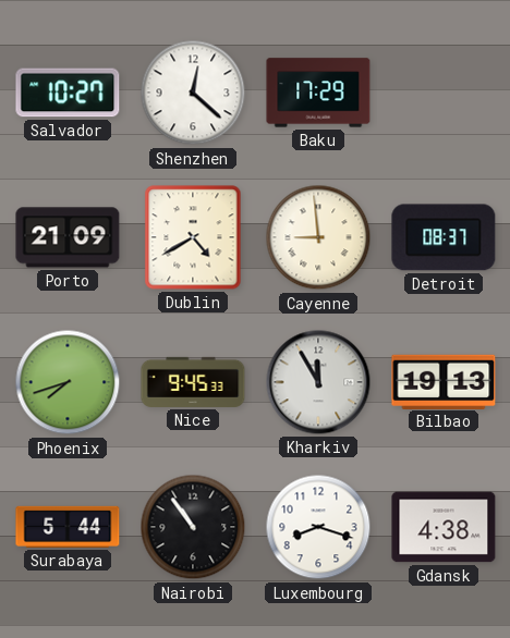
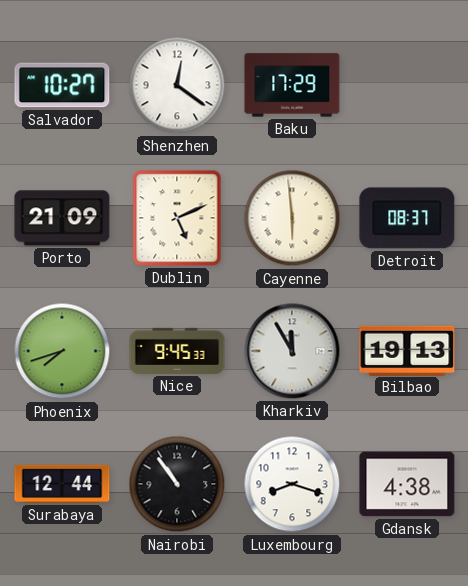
Shenzhen: 12:22 -> 12:21 (177, 85)
Dublin: 4:40 -> 5:11 (177, 218)
Cayenne: 8:59 -> 5:59 (292, 218)
Surabaya: 5:44 -> 12:44 (62, 484)
